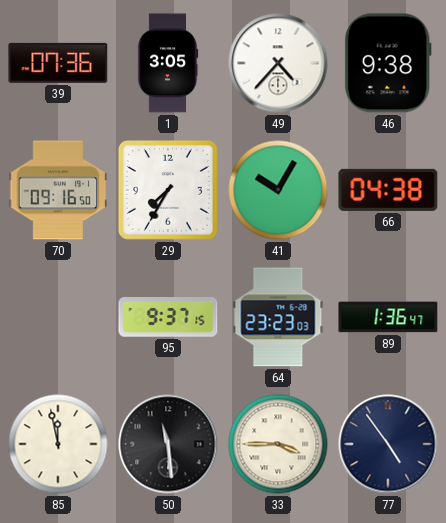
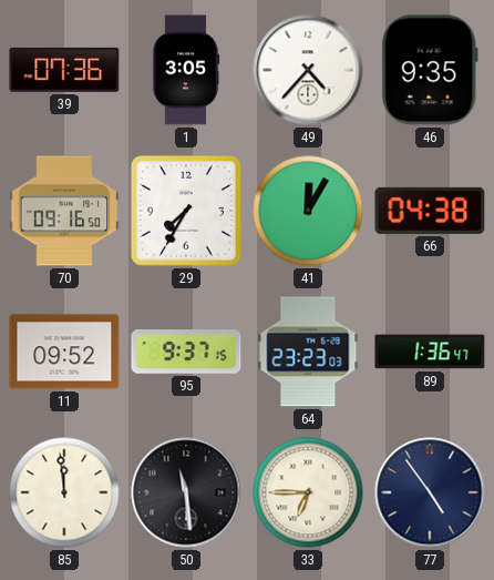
46: 9:38 -> 9:35 (430, 70)
41: 10:05 -> 12:05 (308, 211)
11: none -> 09:52 (64, 352)
85: 11:58 -> 11:59 (64, 492)
33: 3:45 -> 6:45 (308, 492)
